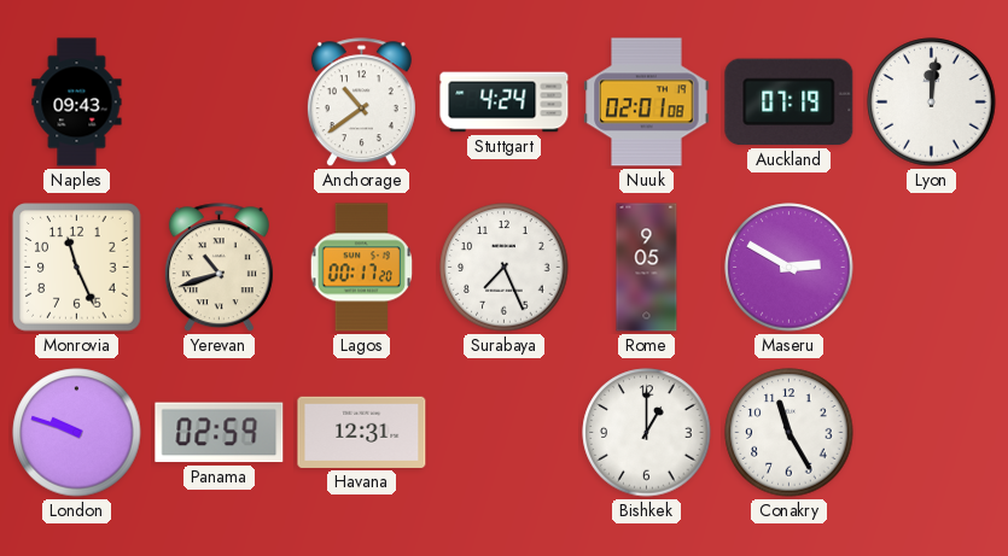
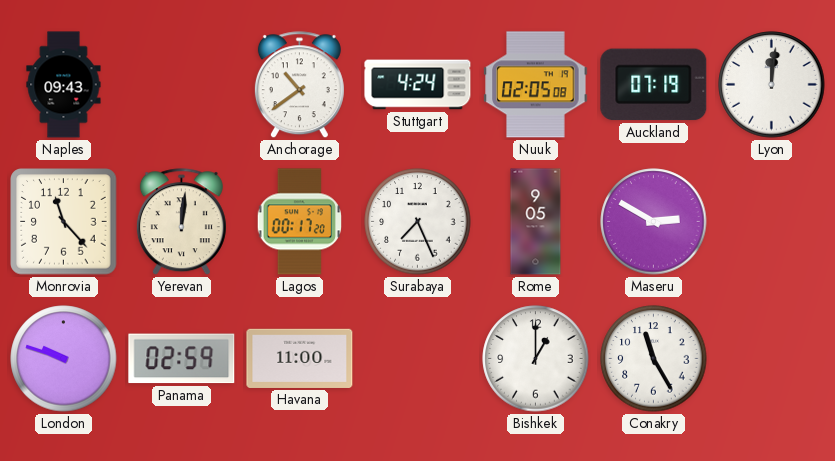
Nuuk: 02:01 -> 02:05 (536, 85)
Monrovia: 11:26 -> 11:23 (64, 222)
Yerevan: 10:42 -> 12:01 (181, 222)
Havana: 12:31 -> 11:00 (300, 358)
